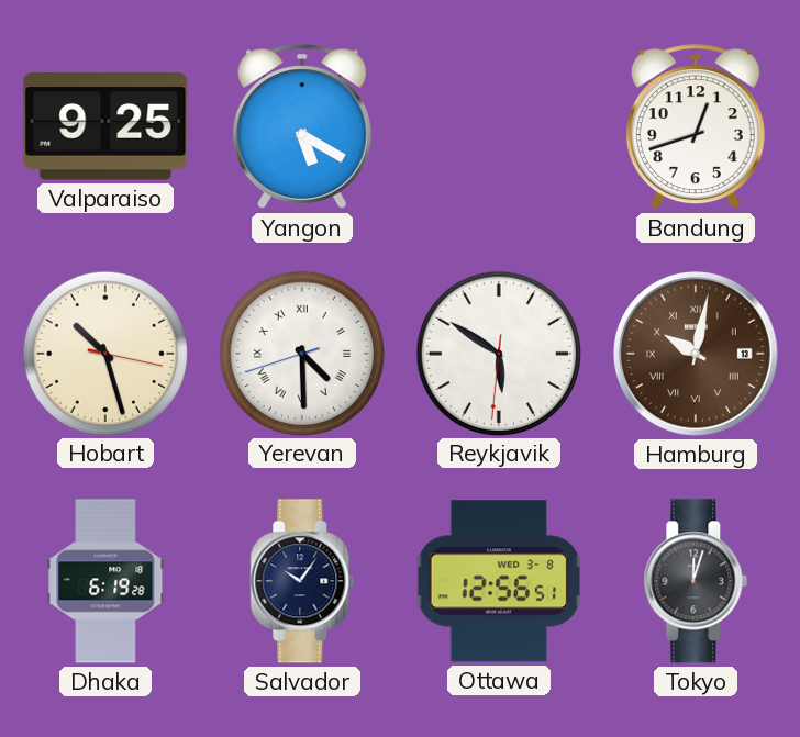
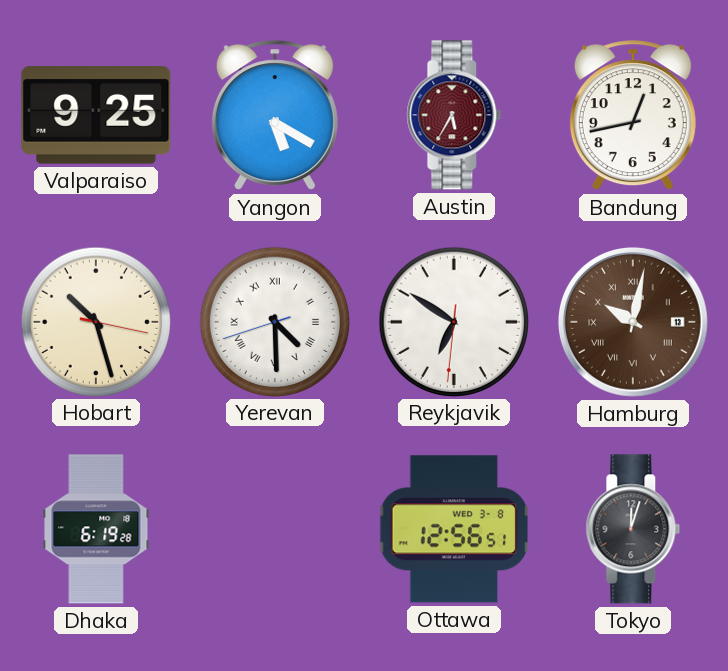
Austin: none -> 5:35 (454, 115)
Bandung: 12:42 -> 12:43 (633, 116)
Reykjavik: 5:50 -> 6:50 (453, 321)
Salvador: 10:06 -> none (302, 581)
